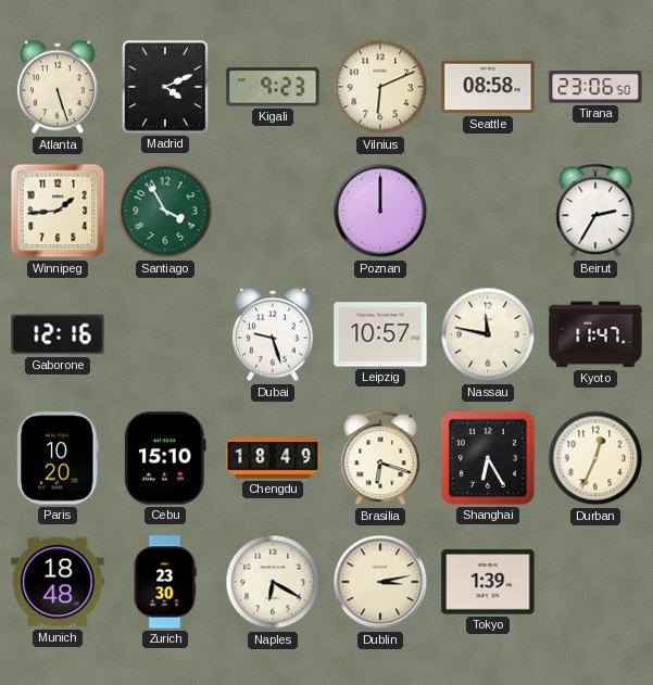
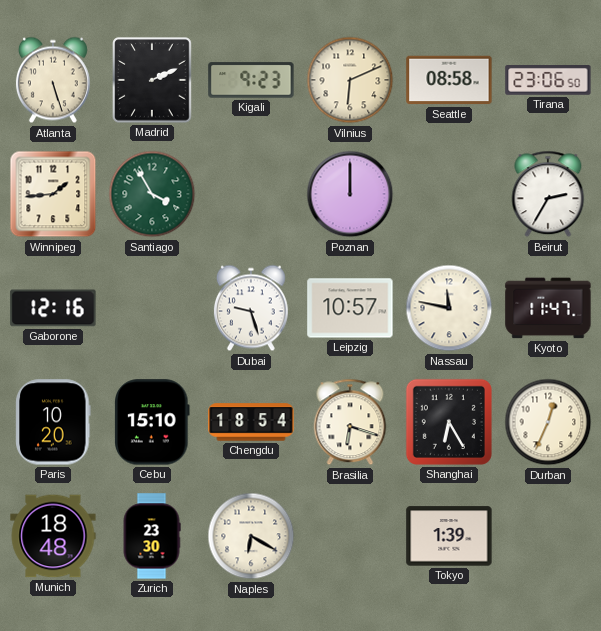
Madrid: 4:11 -> 2:11 (152, 80)
Chengdu: 18:49 -> 18:54 (251, 422)
Dublin: 3:13 -> none (380, 582)
